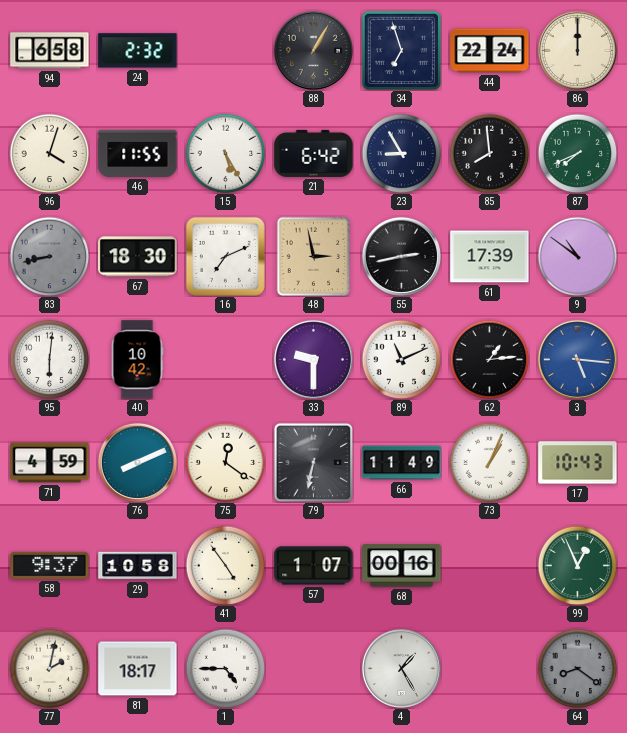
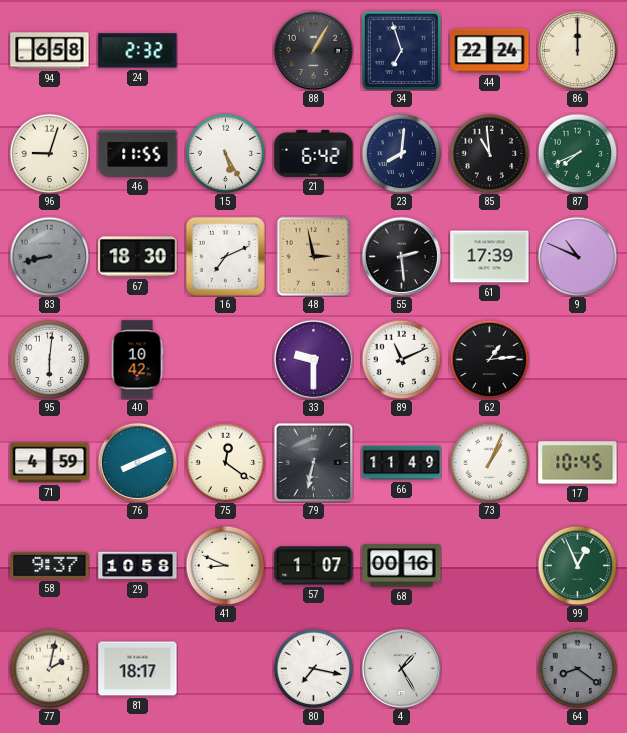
96: 4:03 -> 9:03 (49, 153)
23: 8:55 -> 8:01 (401, 153)
85: 7:59 -> 10:59 (489, 153)
55: 2:43 -> 2:29 (401, 256)
9: 10:51 -> 10:49 (577, 256)
3: 5:16 -> none (577, 359)
17: 10:43 -> 10:45 (578, 463)
41: 4:54 -> 8:49 (225, 565)
1: 4:45 -> none (225, 668)
80: none -> 7:17 (313, 668)
